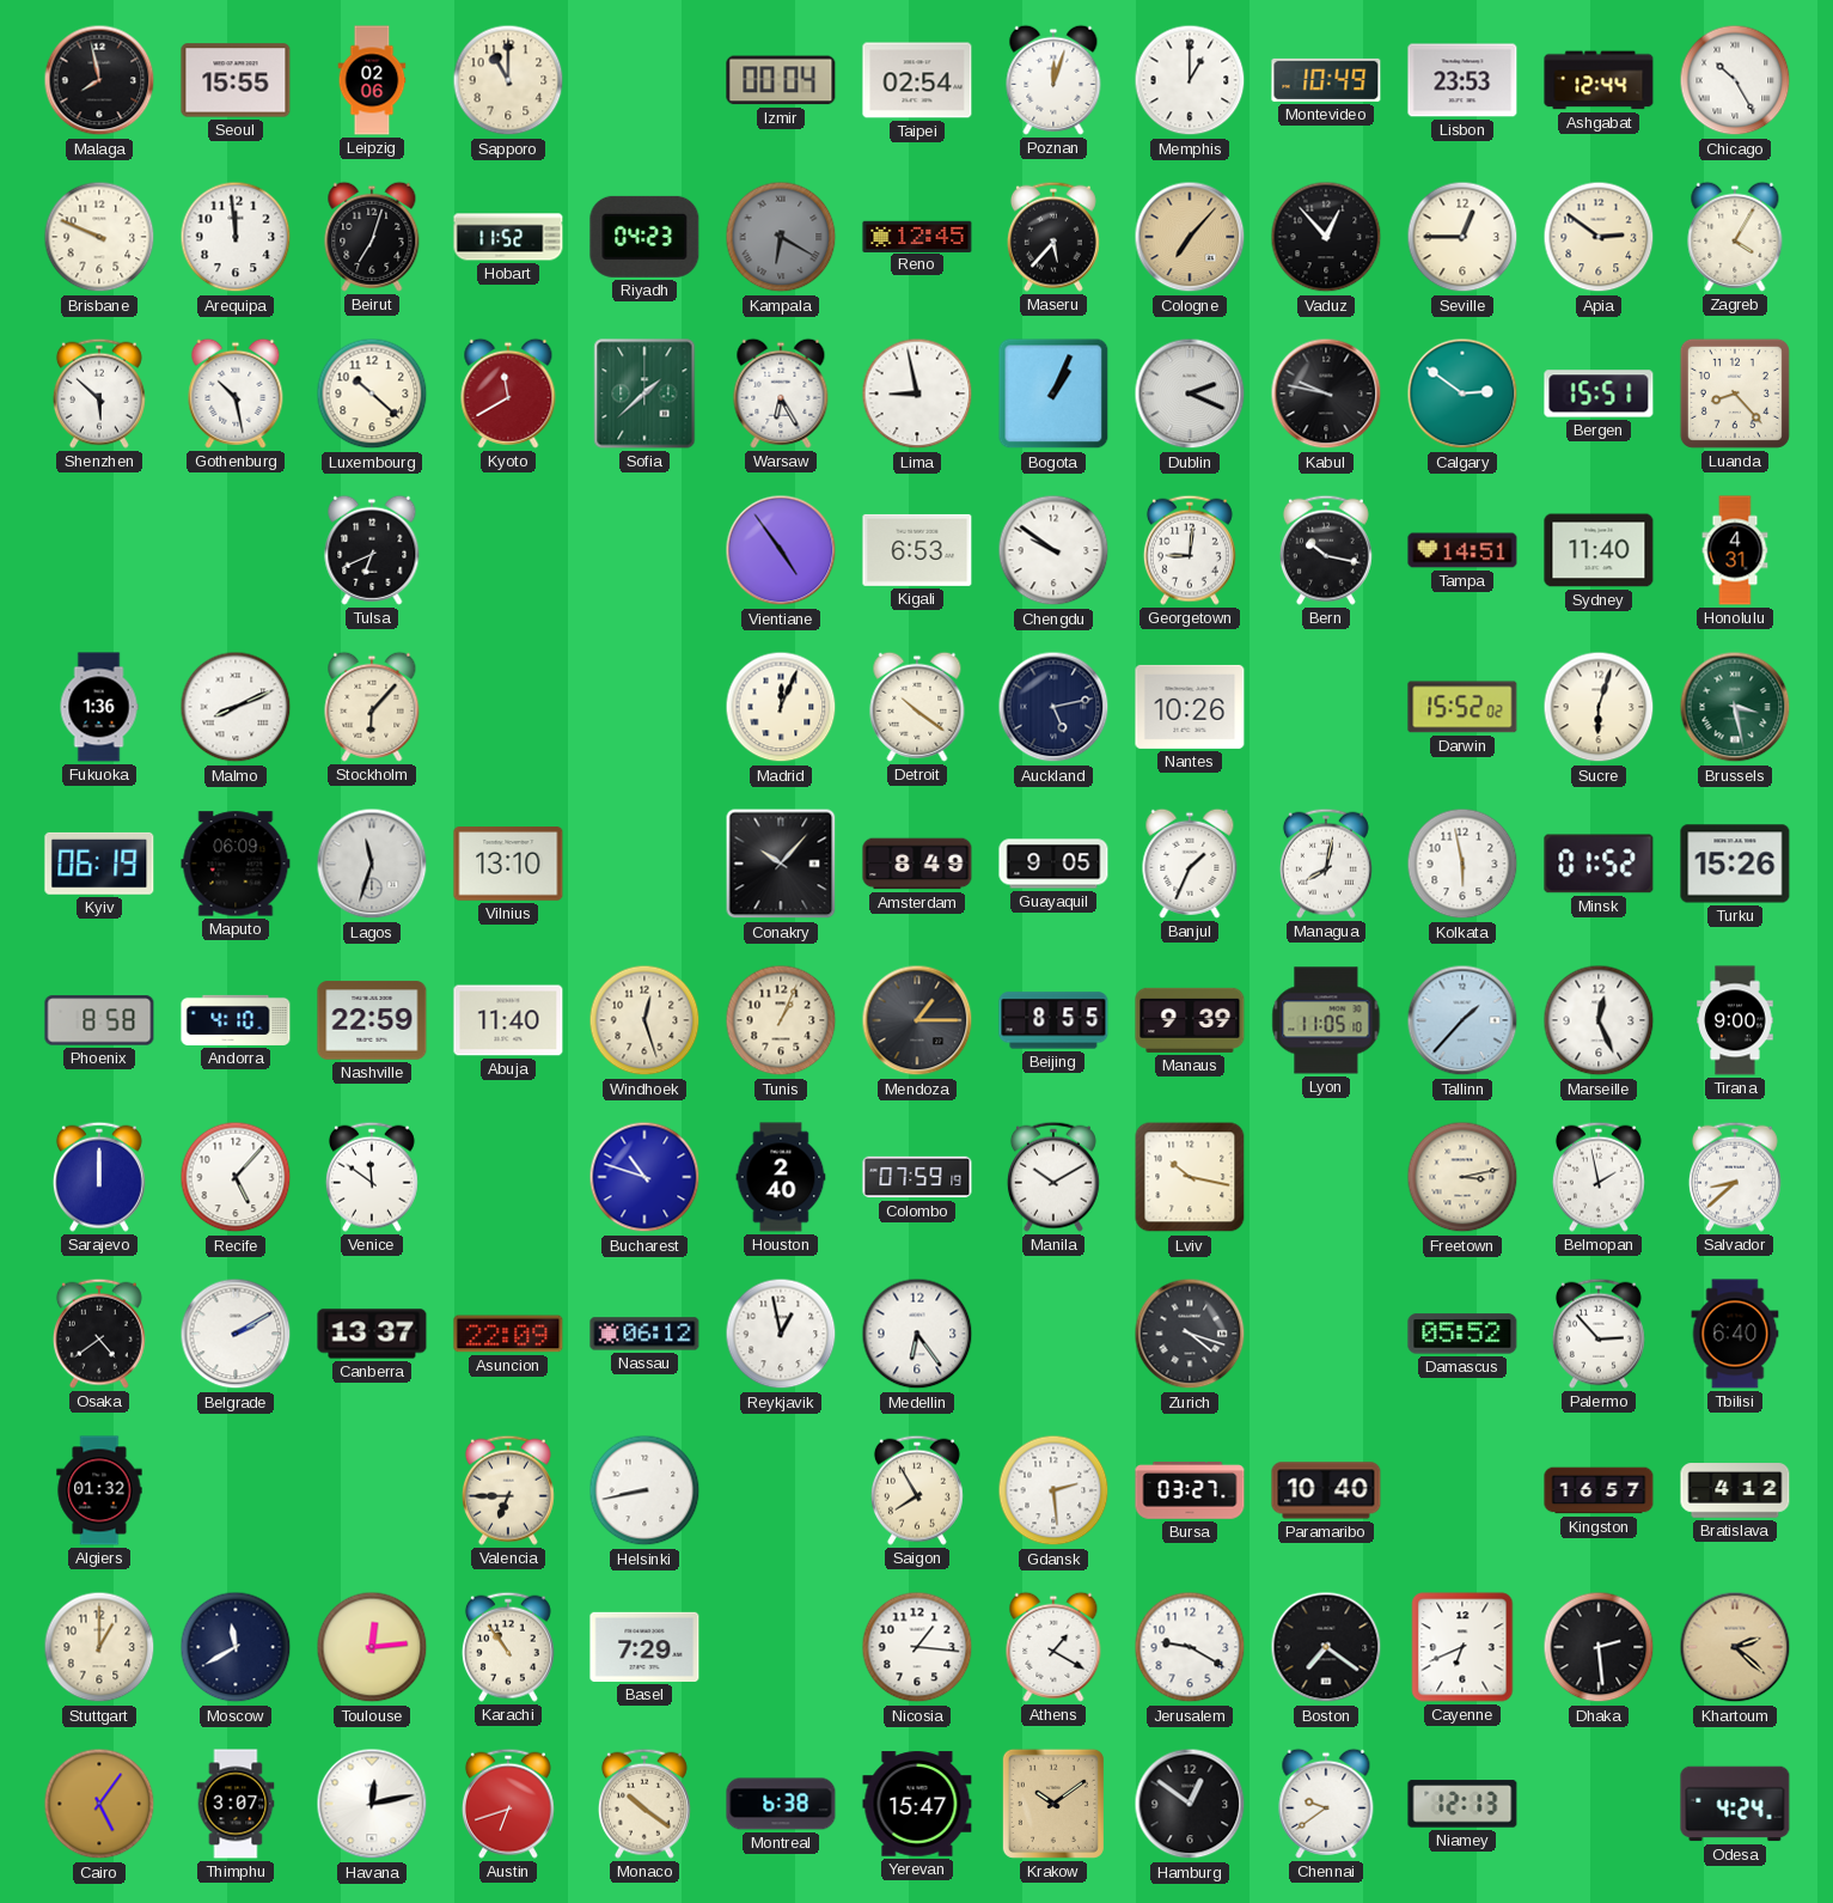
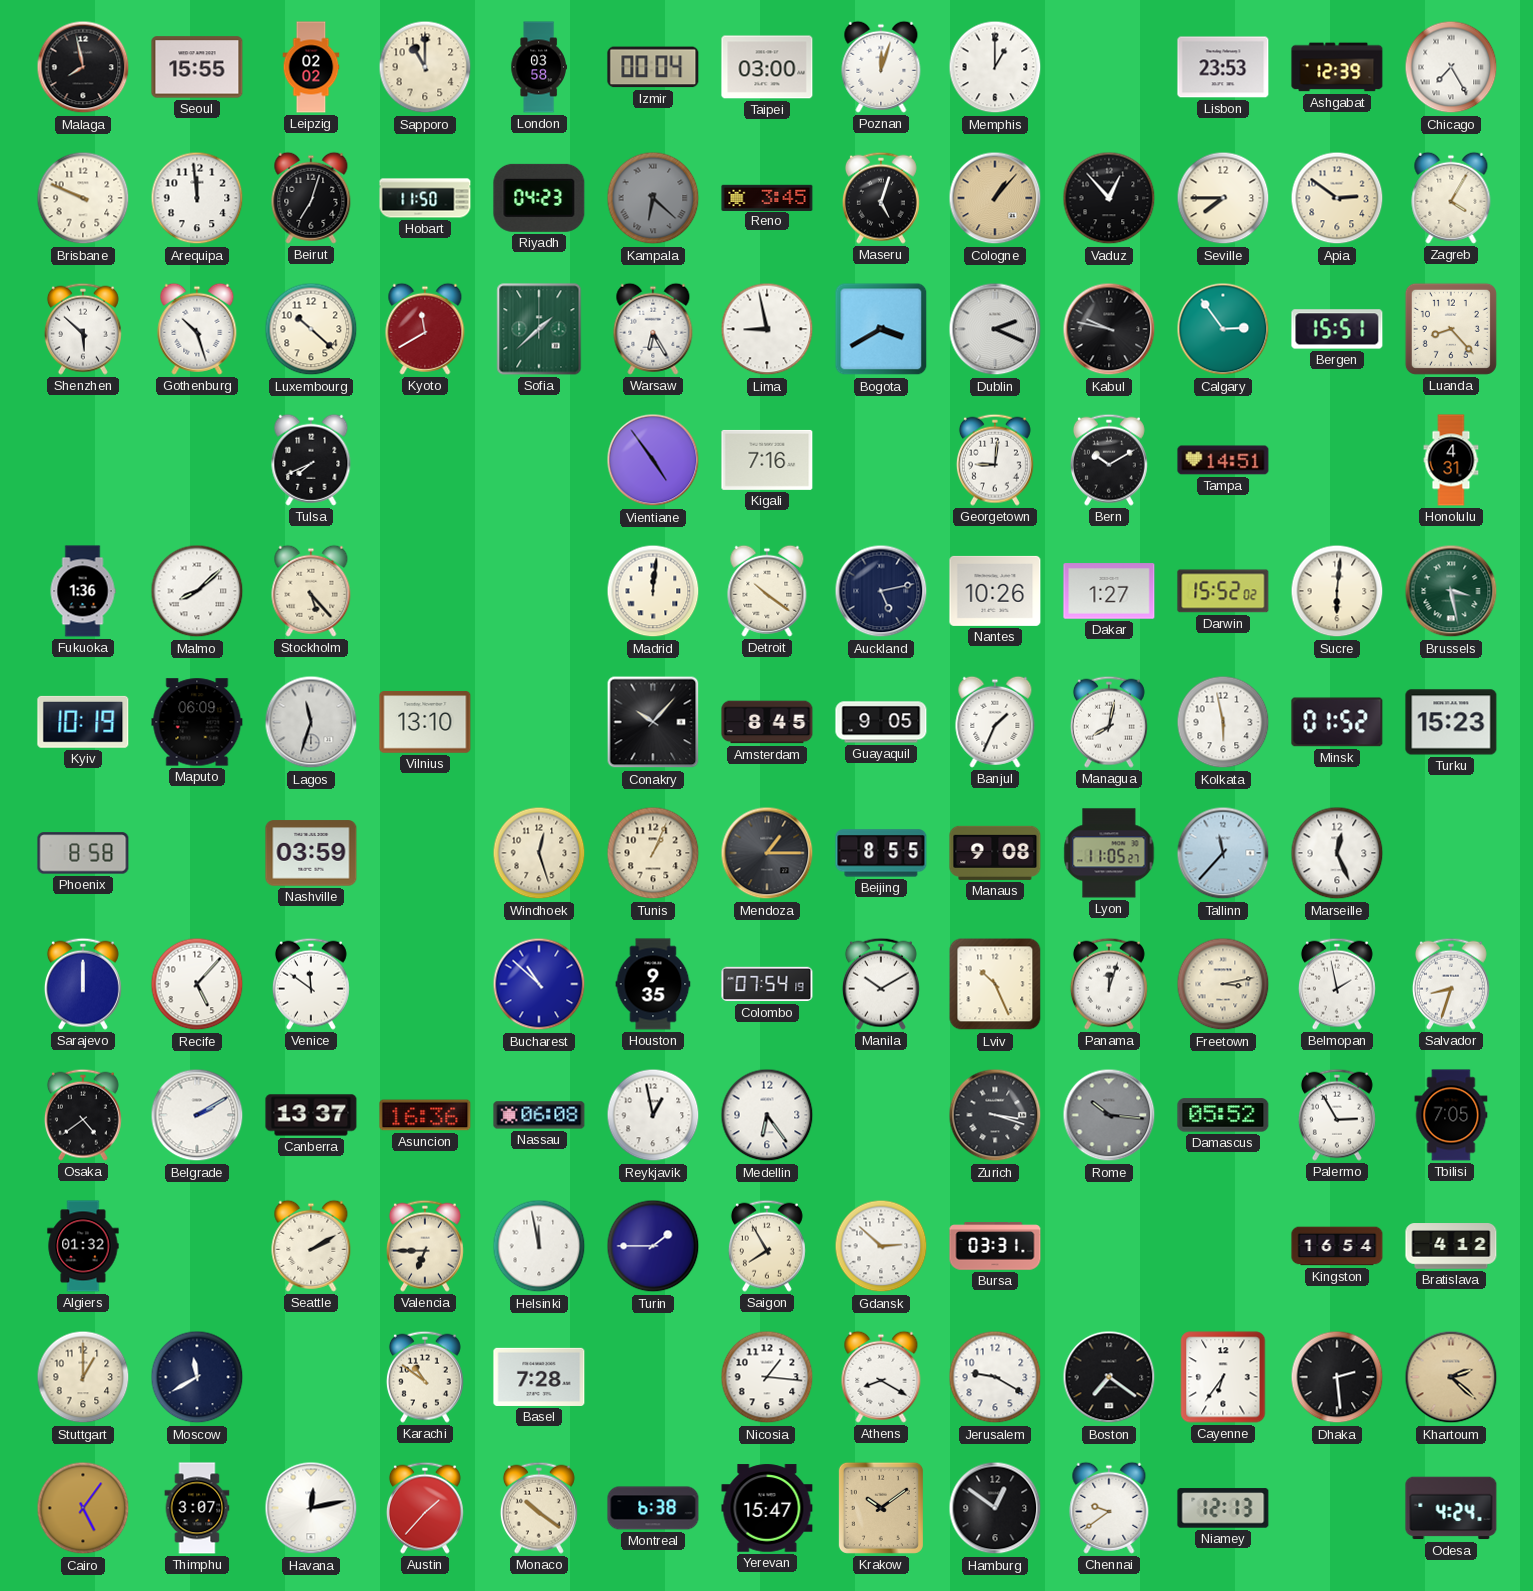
Leipzig: 02:06 -> 02:02 (311, 67)
London: none -> 03:58 (539, 67)
Taipei: 02:54 -> 03:00 (767, 67)
Montevideo: 10:49 -> none (1326, 80)
Ashgabat: 12:44 -> 12:39 (1337, 67)
Chicago: 10:25 -> 7:25 (1451, 67)
Hobart: 11:52 -> 11:50 (425, 198)
Kampala: 6:20 -> 6:22 (653, 198)
Reno: 12:45 -> 3:45 (767, 197)
Maseru: 5:37 -> 5:03 (881, 198)
Cologne: 7:07 -> 1:07 (995, 198)
Seville: 12:45 -> 7:45 (1223, 198)
Gothenburg: 10:28 -> 10:27 (197, 329)
Bogota: 1:04 -> 3:40 (881, 329)
Calgary: 2:51 -> 2:54 (1223, 329)
Tulsa: 6:41 -> 7:41 (311, 460)
Kigali: 6:53 -> 7:16 (767, 460)
Chengdu: 9:51 -> none (1053, 550)
Bern: 10:17 -> 10:10 (1109, 460)
Sydney: 11:40 -> none (1599, 550)
Malmo: 8:11 -> 8:08 (197, 591)
Stockholm: 6:07 -> 5:23 (311, 591)
Madrid: 12:04 -> 12:01 (653, 591)
Dakar: none -> 1:27 (1109, 591)
Sucre: 6:03 -> 6:01 (1337, 591)
Kyiv: 06:19 -> 10:19 (83, 722)
Amsterdam: 8:49 -> 8:45 (767, 722)
Turku: 15:26 -> 15:23 (1451, 722)
Andorra: 4:10 -> none (236, 1020)
Nashville: 22:59 -> 03:59 (311, 853)
Abuja: 11:40 -> none (508, 1020)
Manaus: 9:39 -> 9:08 (995, 853)
Lyon: 11:05:10 -> 11:05:27 (1109, 853)
Tallinn: 1:37 -> 11:37 (1223, 853)
Tirana: 9:00 -> none (1735, 1020)
Bucharest: 10:48 -> 10:52 (539, 984)
Houston: 2:40 -> 9:35 (653, 984)
Colombo: 07:59 -> 07:54 (767, 984)
Lviv: 10:17 -> 10:26 (995, 984)
Panama: none -> 12:03 (1109, 984)
Salvador: 8:38 -> 8:33 (1451, 984)
Asuncion: 22:09 -> 16:36 (425, 1115)
Nassau: 06:12 -> 06:08 (539, 1115)
Zurich: 4:18 -> 3:18 (995, 1115)
Rome: none -> 10:16 (1109, 1115)
Palermo: 2:53 -> 2:55 (1337, 1115)
Tbilisi: 6:40 -> 7:05 (1451, 1115)
Seattle: none -> 2:10 (311, 1246)
Helsinki: 8:43 -> 11:58 (539, 1246)
Turin: none -> 1:45 (653, 1246)
Gdansk: 2:29 -> 2:52 (881, 1246)
Bursa: 03:27 -> 03:31 (995, 1246)
Paramaribo: 10:40 -> none (1326, 1490)
Kingston: 16:57 -> 16:54 (1337, 1246)
Toulouse: 12:14 -> none (372, 1647)
Karachi: 10:54 -> 10:51 (425, 1377)
Basel: 7:29 -> 7:28 (539, 1377)
Athens: 1:20 -> 8:20 (881, 1377)
Cayenne: 6:41 -> 6:36 (1223, 1377)
Austin: 6:42 -> 1:37 (425, 1508)
